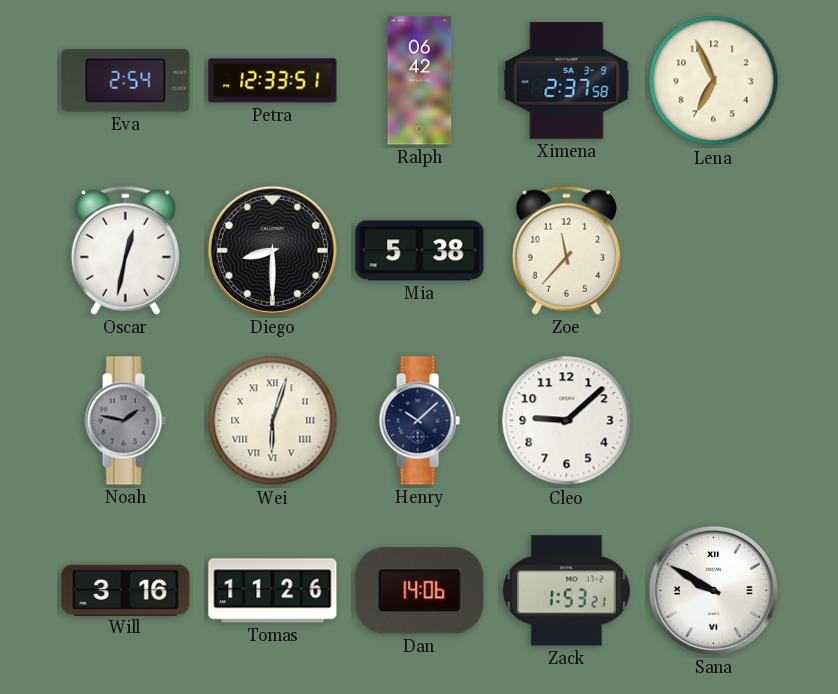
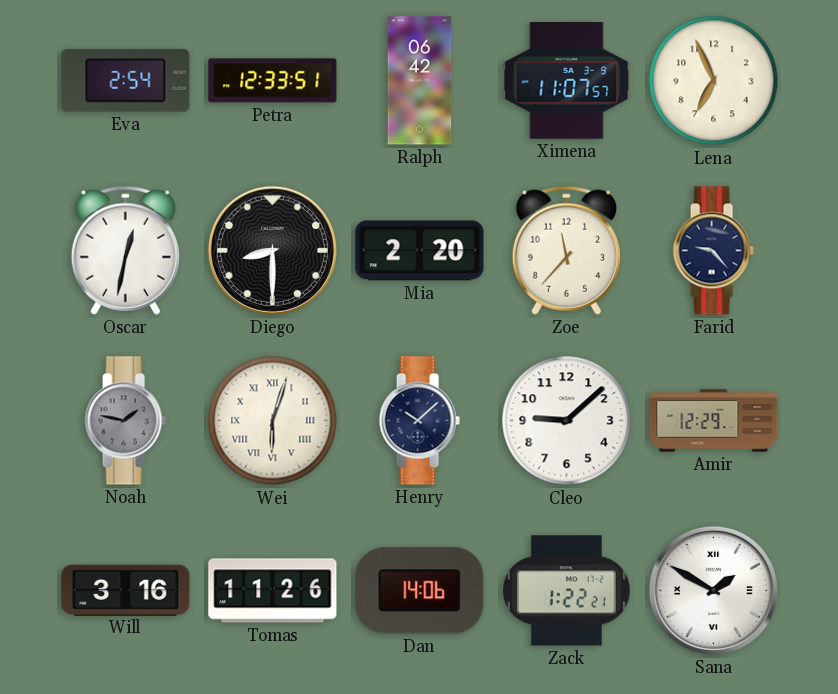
Ximena: 2:37 -> 11:07 (567, 81)
Mia: 5:38 -> 2:20 (420, 251)
Farid: none -> 9:23 (713, 251)
Amir: none -> 12:29 (714, 421)
Zack: 1:53 -> 1:22 (566, 591)
Sana: 9:50 -> 1:50 (713, 590)
